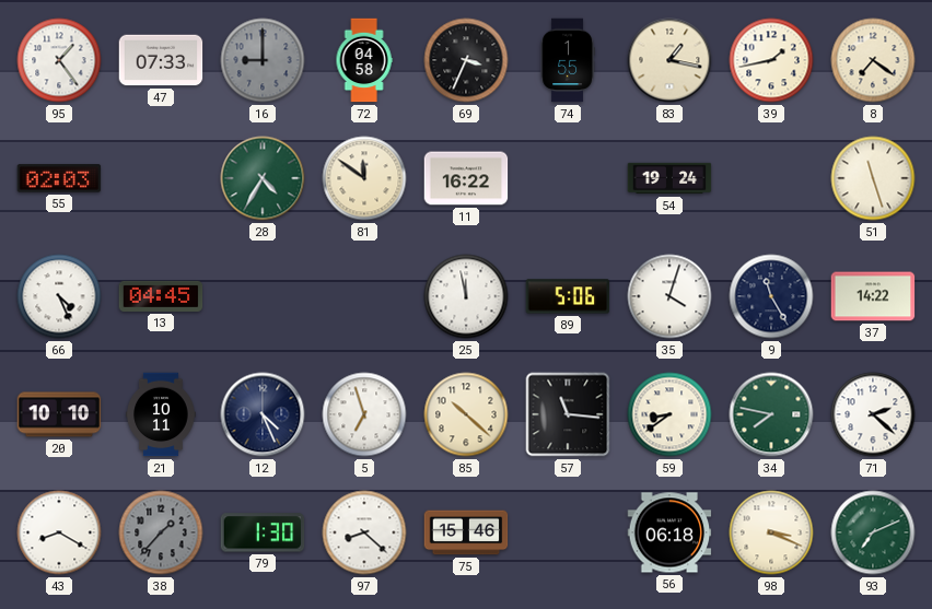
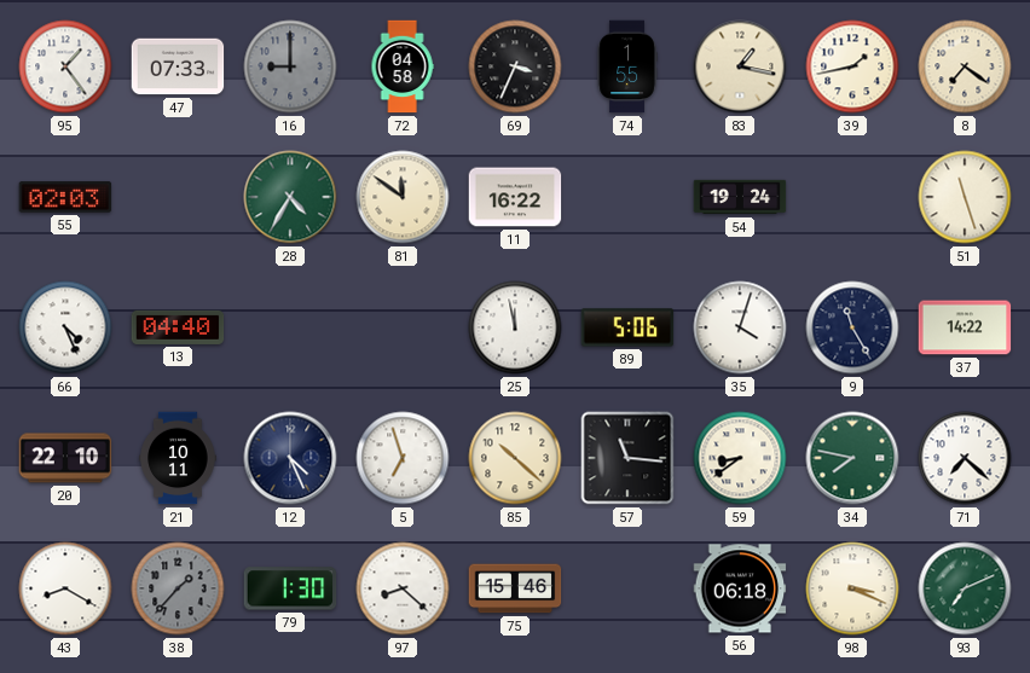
13: 04:45 -> 04:40 (178, 327)
20: 10:10 -> 22:10 (65, 458)
71: 2:22 -> 7:22 (965, 458)
